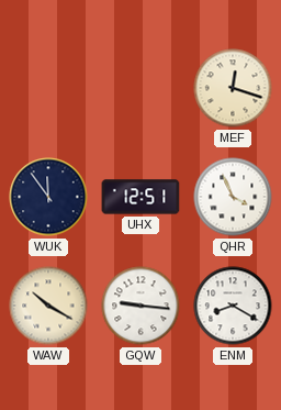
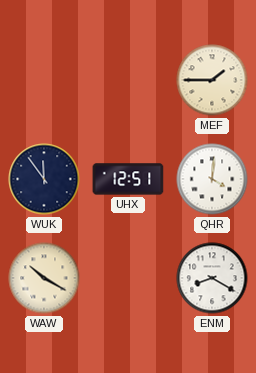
MEF: 12:18 -> 1:45 (212, 80)
QHR: 3:56 -> 4:01 (212, 179)
GQW: 9:16 -> none (140, 306)
